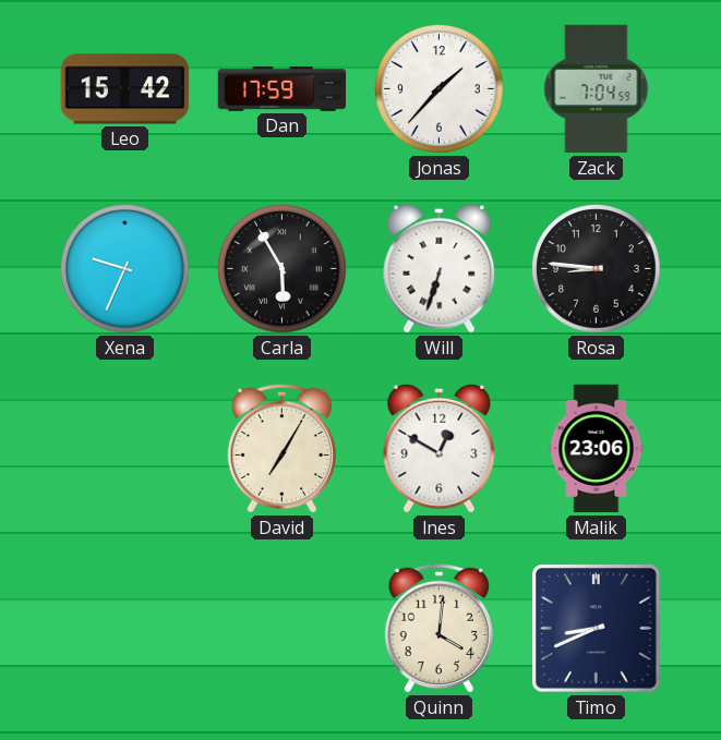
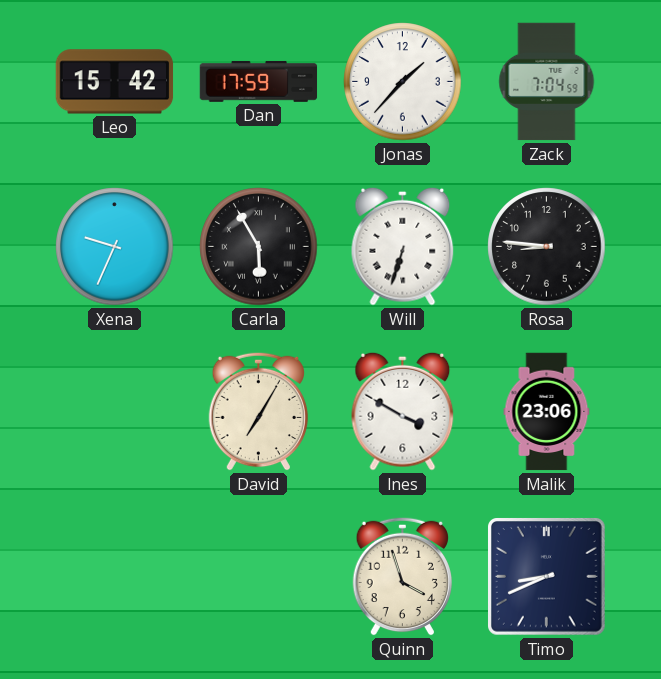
Ines: 12:50 -> 3:50 (403, 411)
Quinn: 4:01 -> 3:57 (402, 576)
